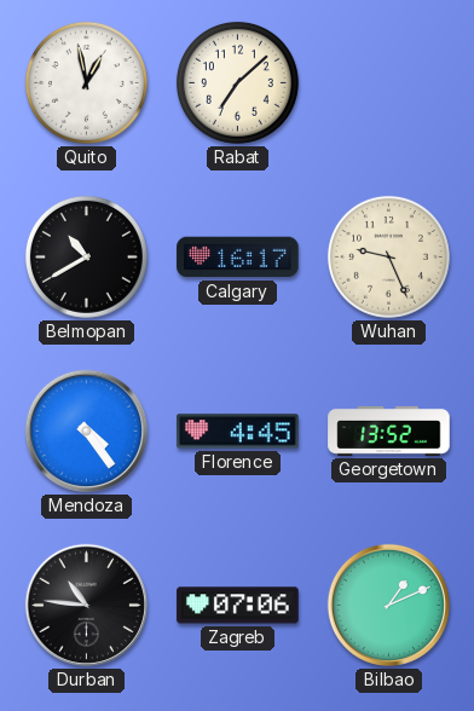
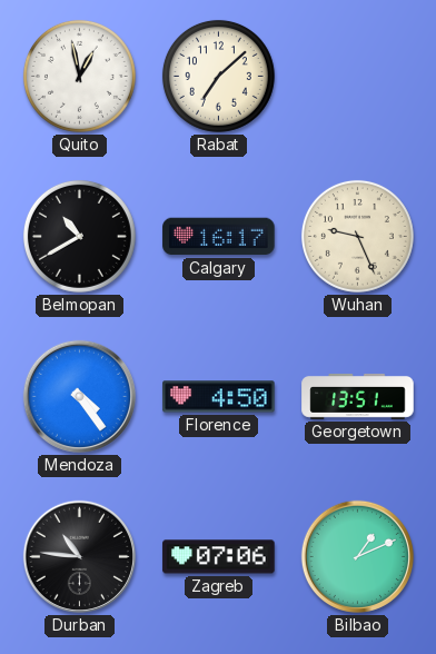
Florence: 4:45 -> 4:50 (219, 397)
Georgetown: 13:52 -> 13:51 (358, 396)
